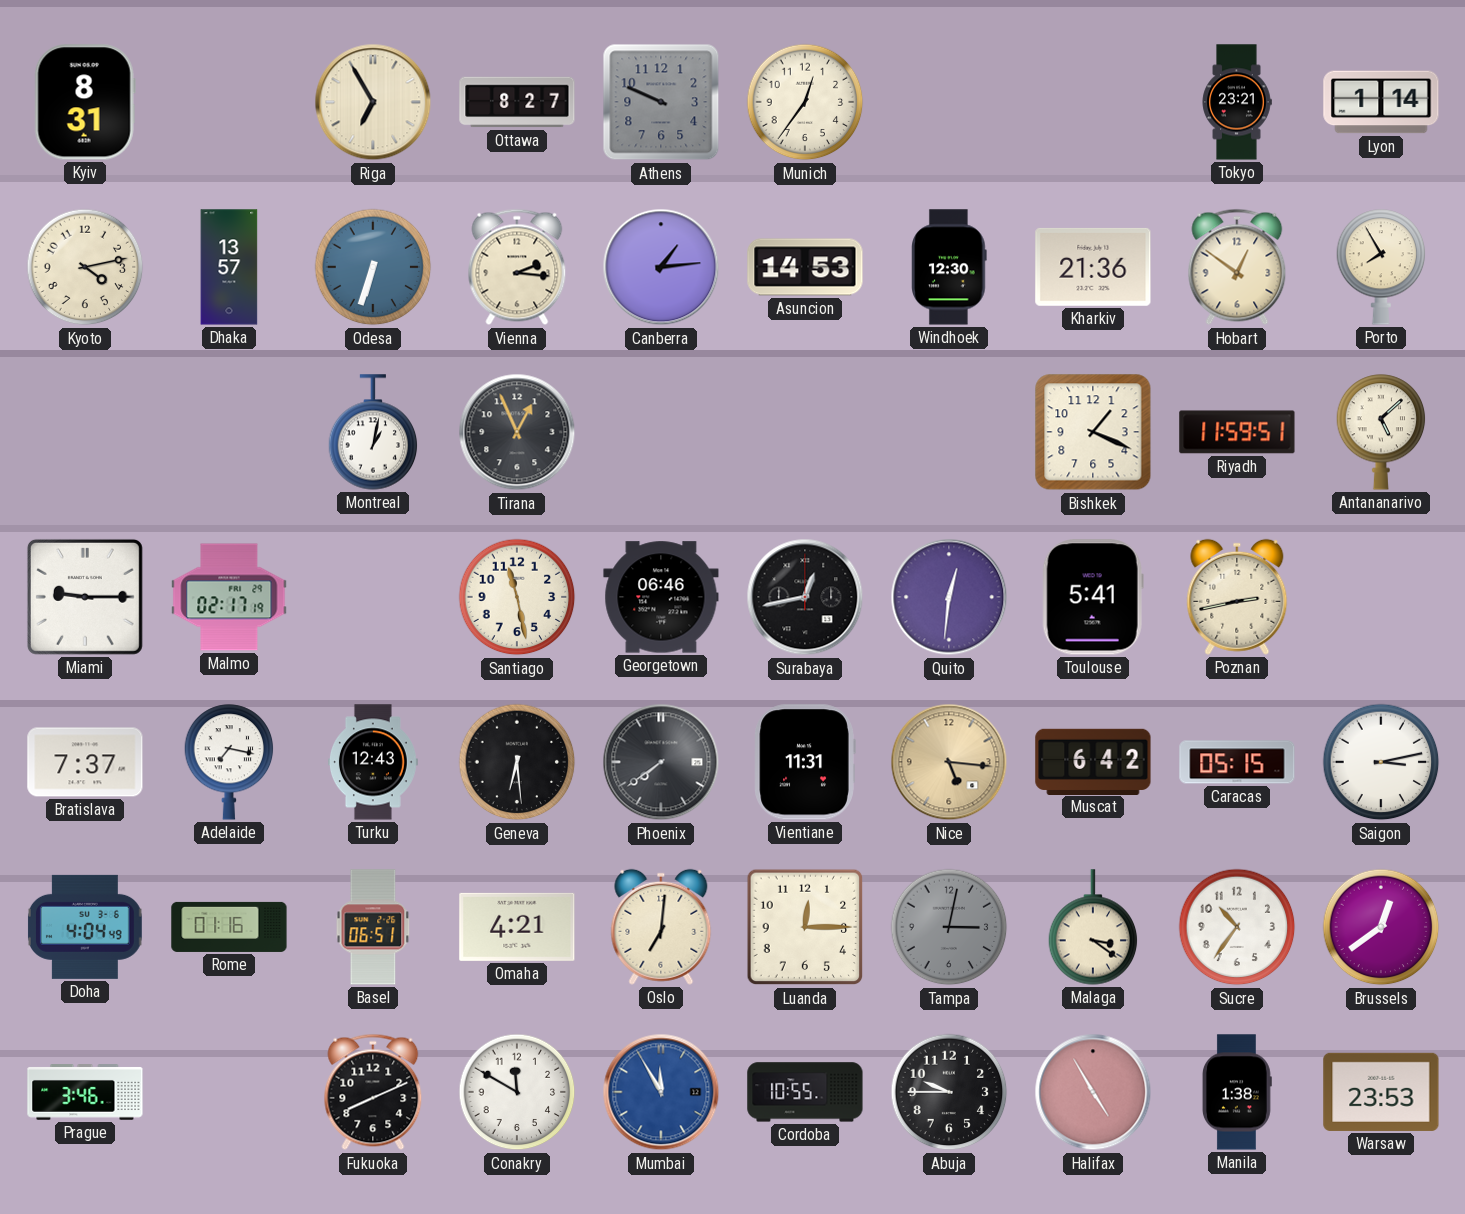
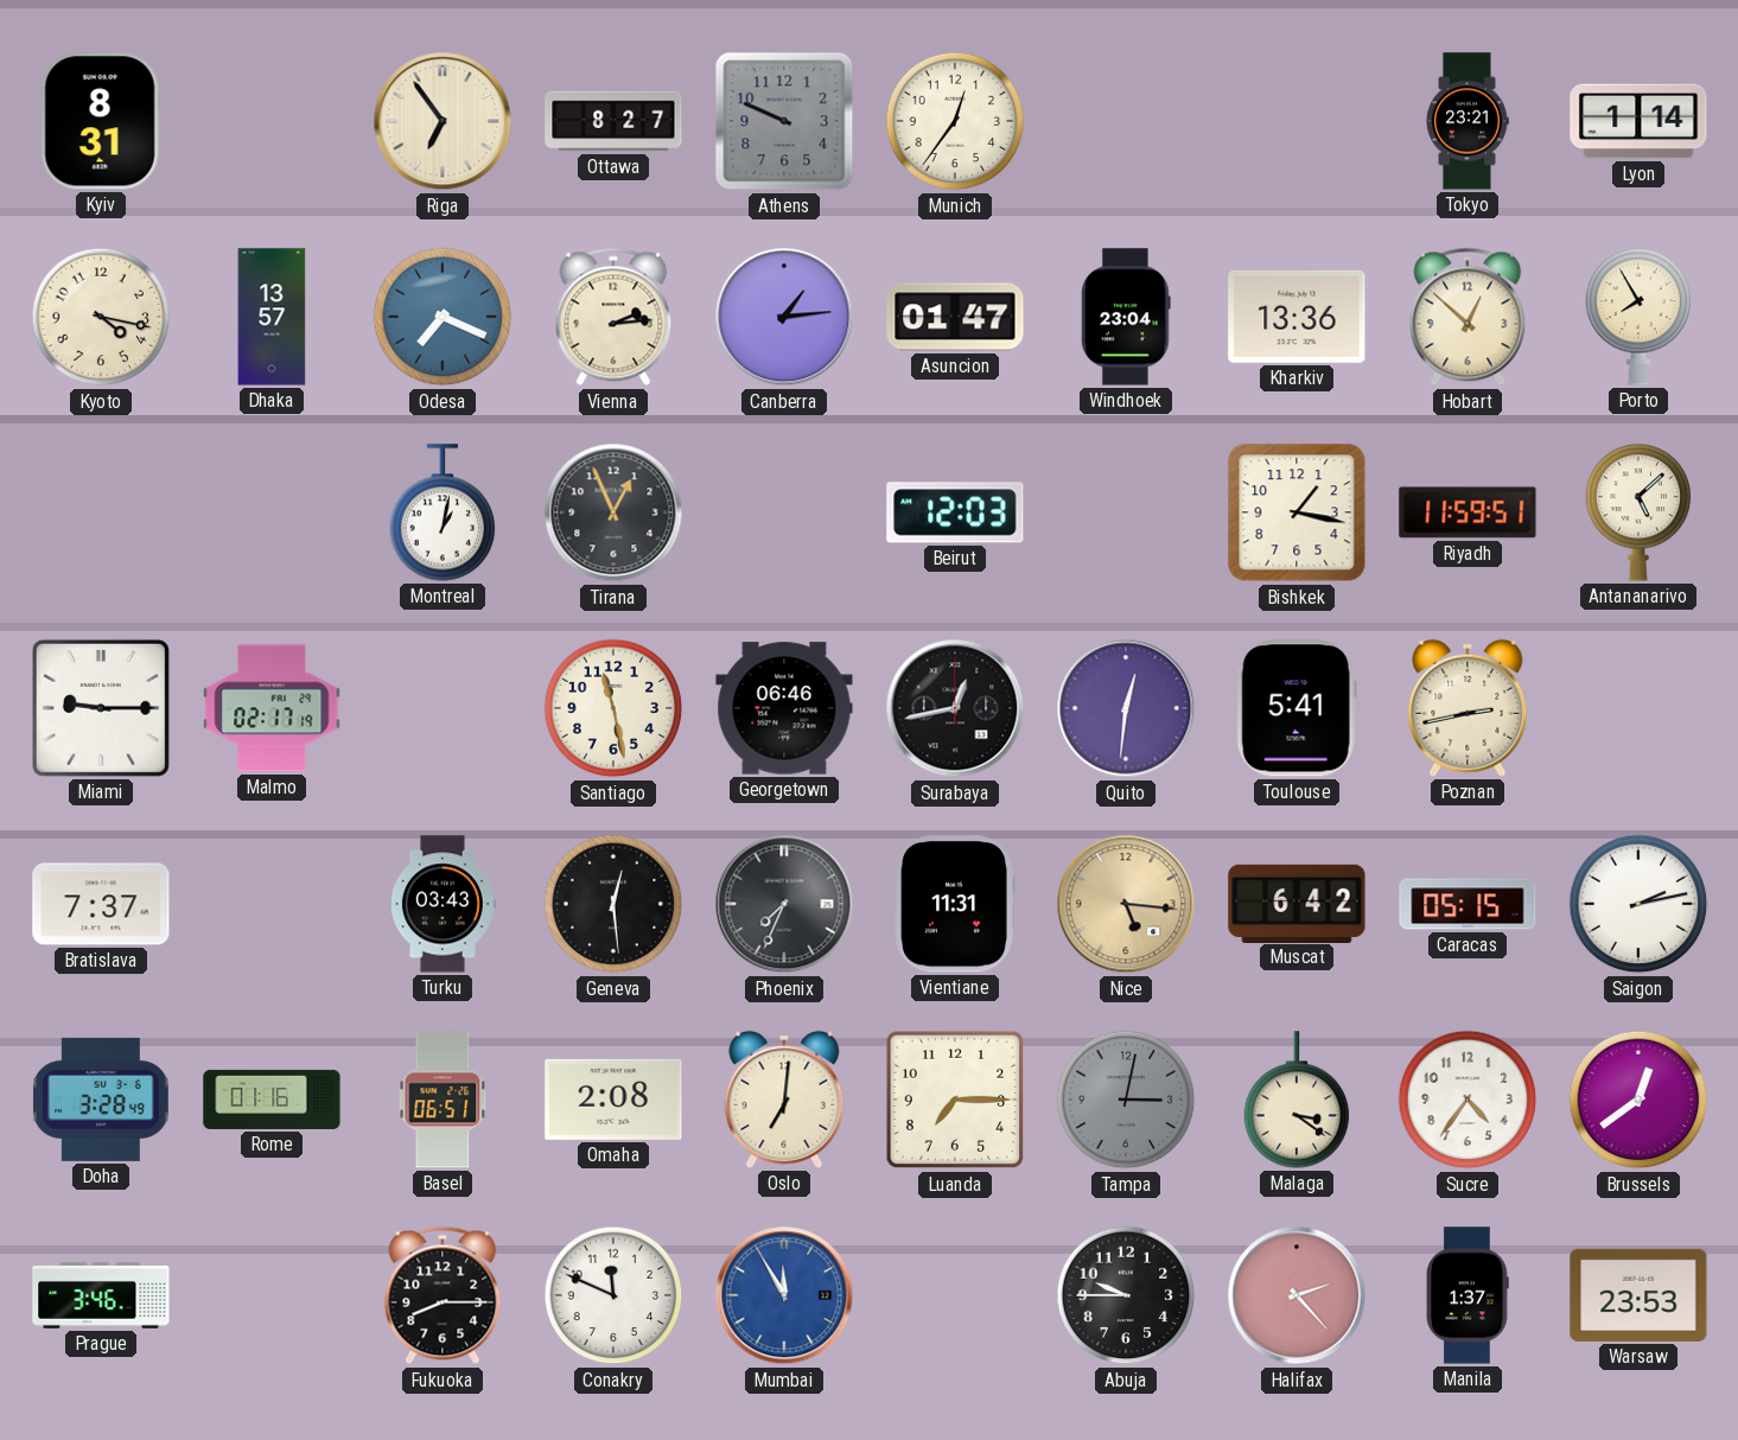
Riga: 6:55 -> 6:54 (443, 121)
Kyoto: 4:13 -> 4:17 (101, 317)
Odesa: 6:33 -> 7:19 (443, 317)
Vienna: 2:16 -> 2:14 (613, 317)
Asuncion: 14:53 -> 01:47 (955, 317)
Windhoek: 12:30 -> 23:04 (1126, 317)
Kharkiv: 21:36 -> 13:36 (1297, 317)
Hobart: 12:51 -> 12:52 (1468, 317)
Beirut: none -> 12:03 (955, 512)
Bishkek: 1:19 -> 1:17 (1297, 512)
Adelaide: 7:17 -> none (229, 762)
Turku: 12:43 -> 03:43 (443, 904)
Geneva: 6:29 -> 12:29 (613, 904)
Phoenix: 7:39 -> 7:34 (784, 904)
Saigon: 3:13 -> 2:13 (1638, 904)
Doha: 4:04 -> 3:28 (101, 1100)
Omaha: 4:21 -> 2:08 (613, 1100)
Luanda: 12:15 -> 7:15 (955, 1100)
Sucre: 10:36 -> 4:36 (1468, 1100)
Fukuoka: 8:11 -> 8:15 (443, 1295)
Conakry: 11:50 -> 11:49 (613, 1295)
Cordoba: 10:55 -> none (805, 1092)
Halifax: 4:55 -> 2:23 (1297, 1295)
Manila: 1:38 -> 1:37 (1468, 1295)
